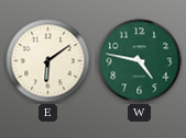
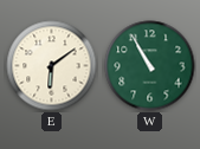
W: 4:47 -> 10:55 (150, 66)
